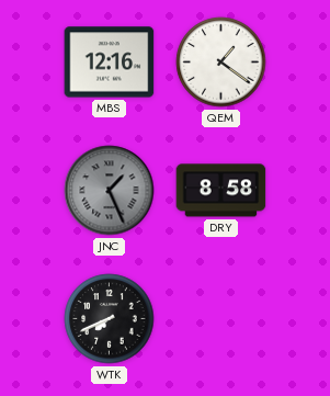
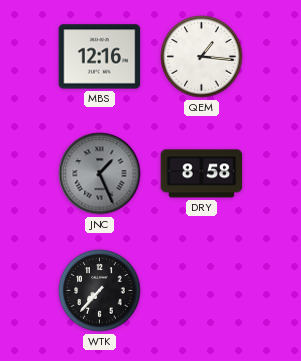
QEM: 1:21 -> 1:16 (202, 57)
WTK: 7:41 -> 7:37 (100, 291)
